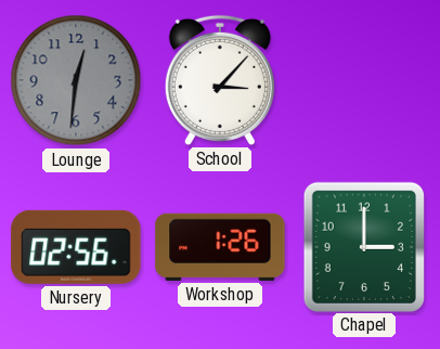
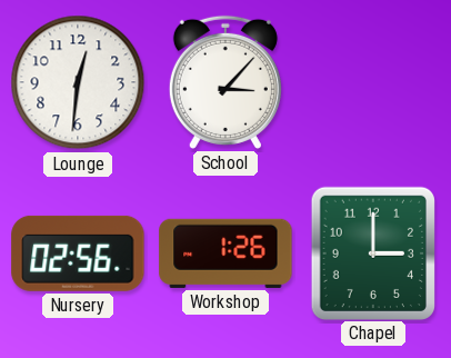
Lounge dial: grey -> white (78, 82)
